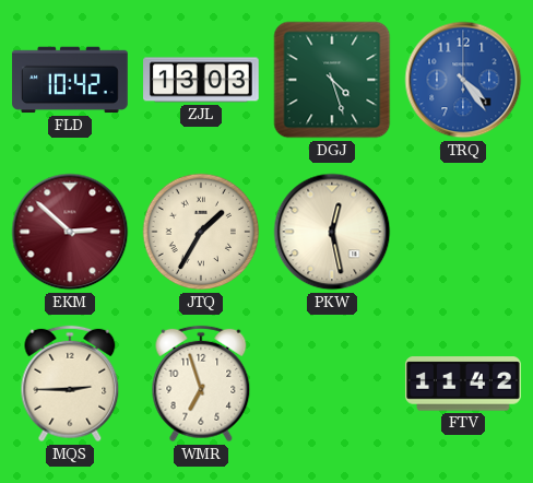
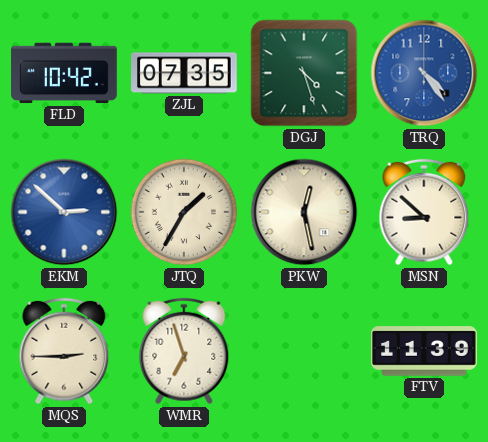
ZJL: 13:03 -> 07:35 (184, 73)
EKM dial: burgundy -> blue (64, 212)
MSN: none -> 8:52 (424, 212)
FTV: 11:42 -> 11:39 (424, 351)
